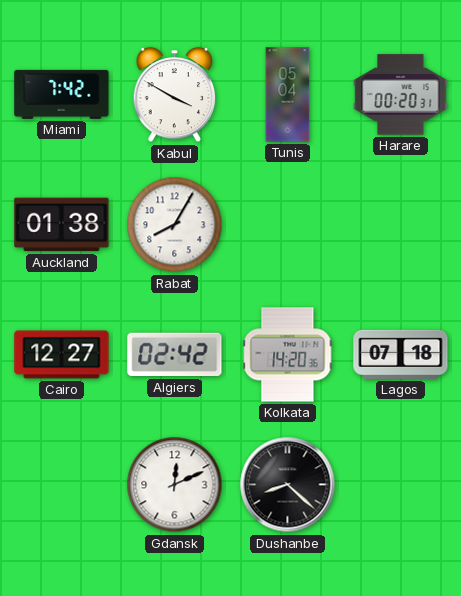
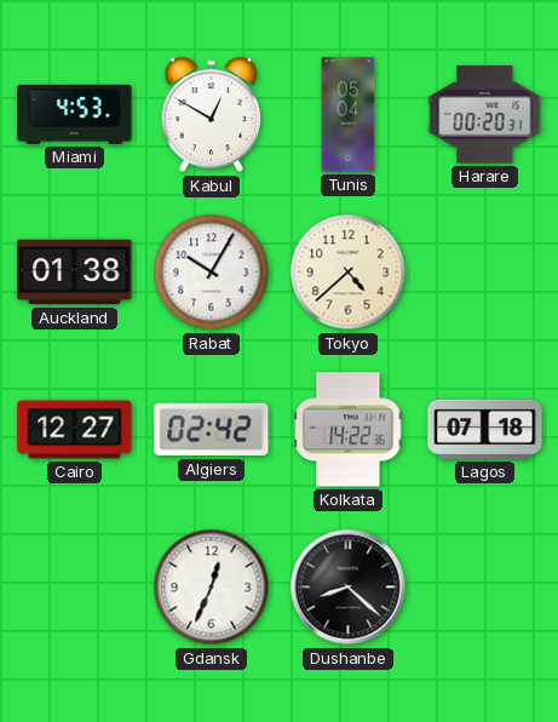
Miami: 7:42 -> 4:53 (75, 114)
Kabul: 3:50 -> 12:50 (212, 115)
Rabat: 8:05 -> 10:05 (212, 273)
Tokyo: none -> 4:38 (349, 273)
Kolkata: 14:20 -> 14:22 (349, 430)
Gdansk: 12:11 -> 12:34 (212, 588)
